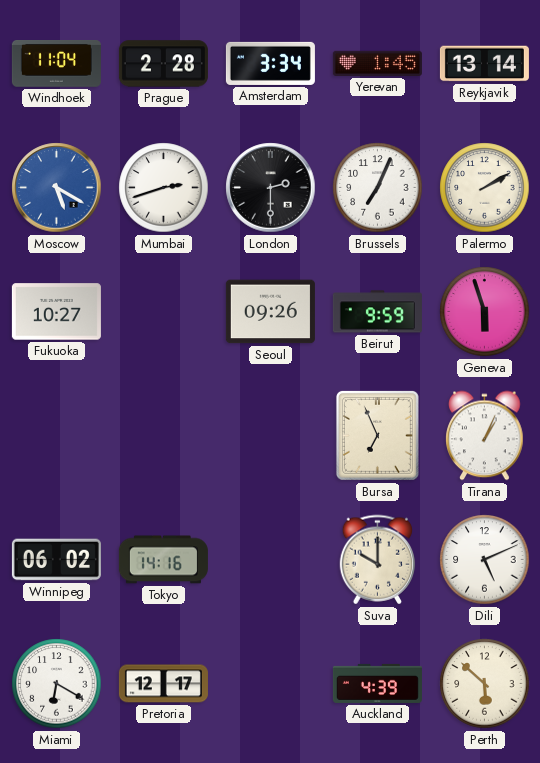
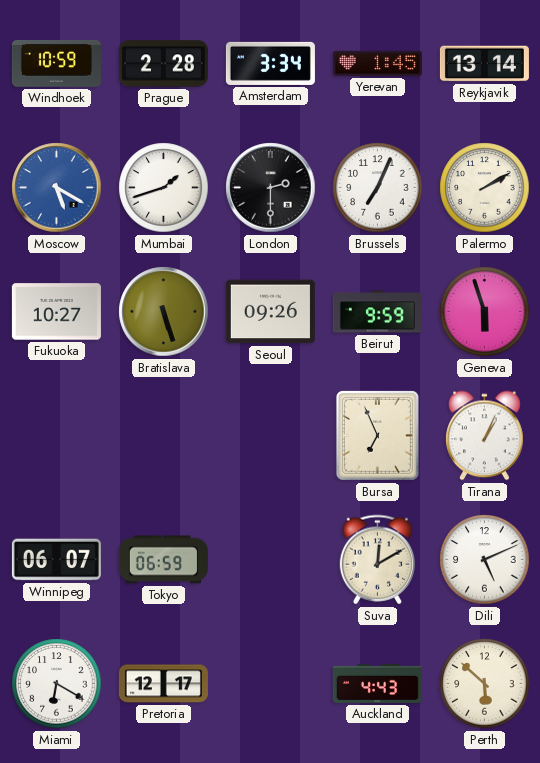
Windhoek: 11:04 -> 10:59 (56, 64)
Mumbai: 2:42 -> 1:42 (164, 188)
Bratislava: none -> 5:27 (164, 312)
Winnipeg: 06:02 -> 06:07 (56, 560)
Tokyo: 14:16 -> 06:59 (163, 560)
Suva: 10:00 -> 12:10 (378, 560)
Auckland: 4:39 -> 4:43 (377, 683)
